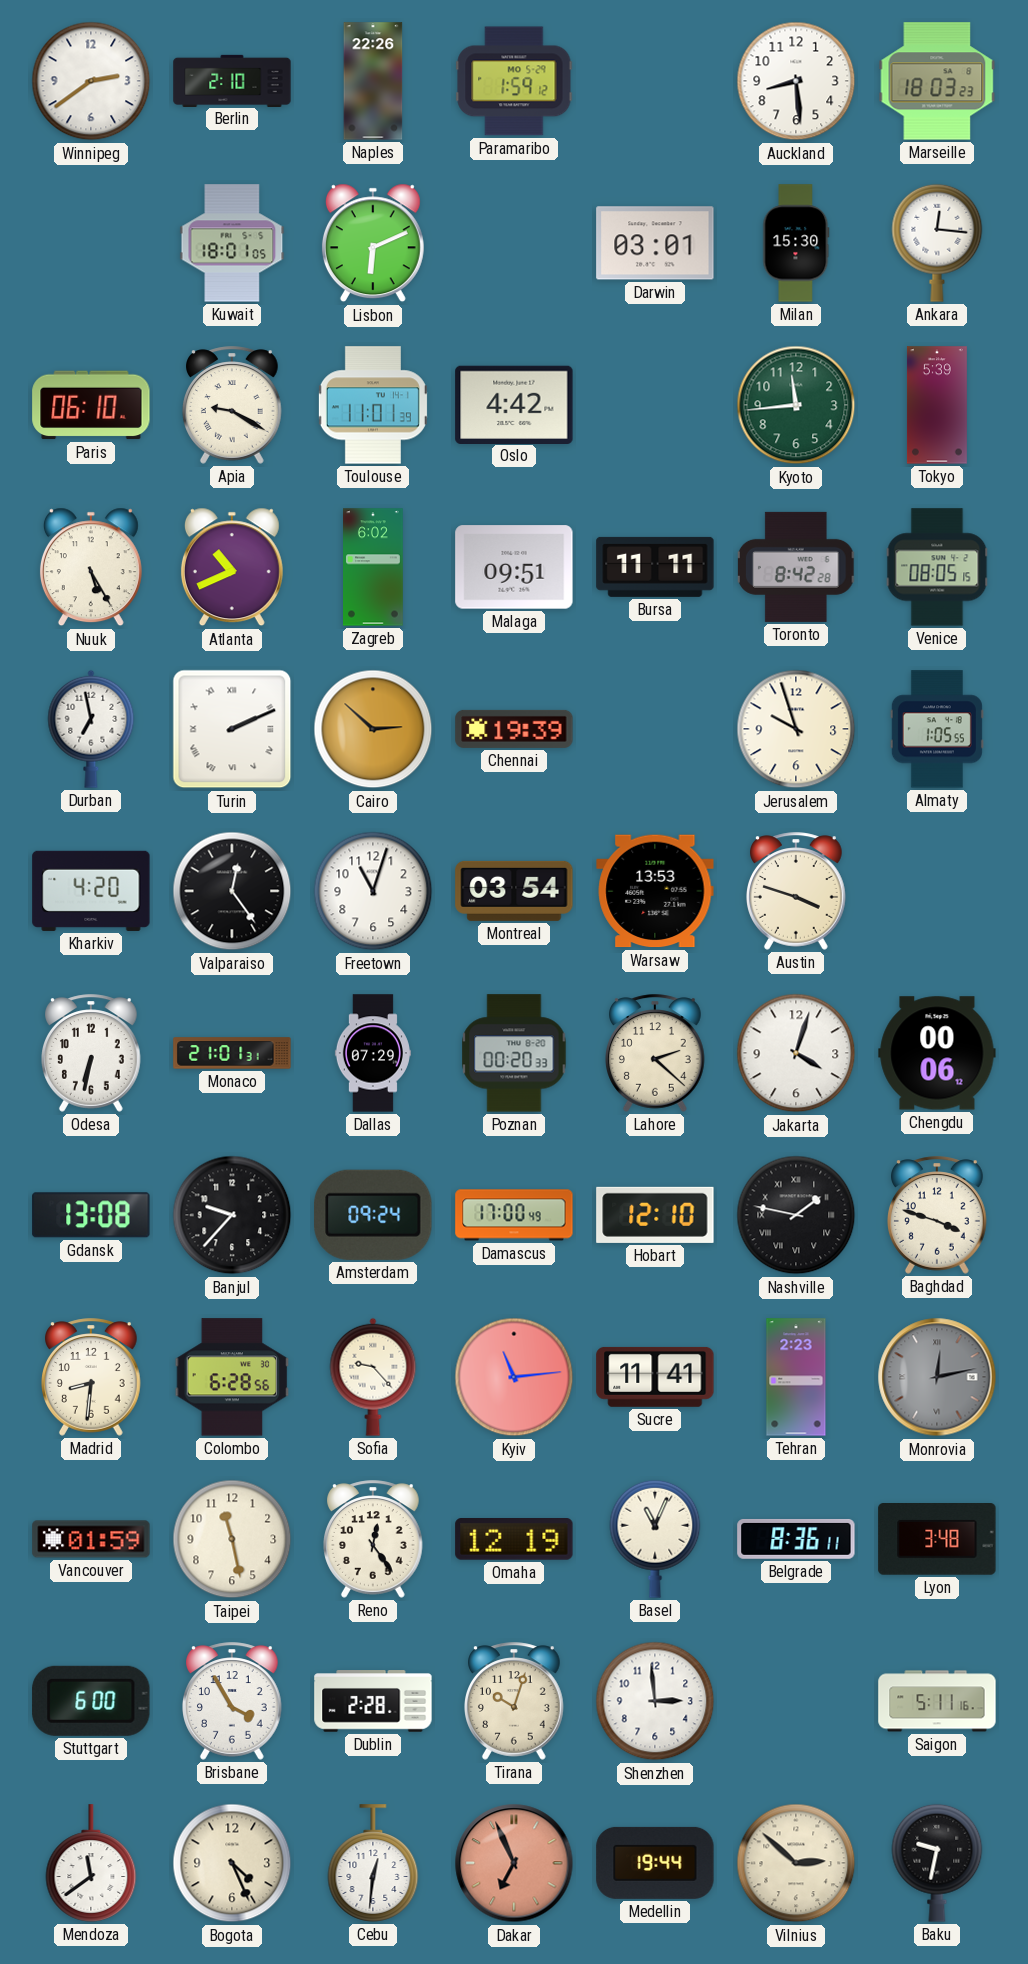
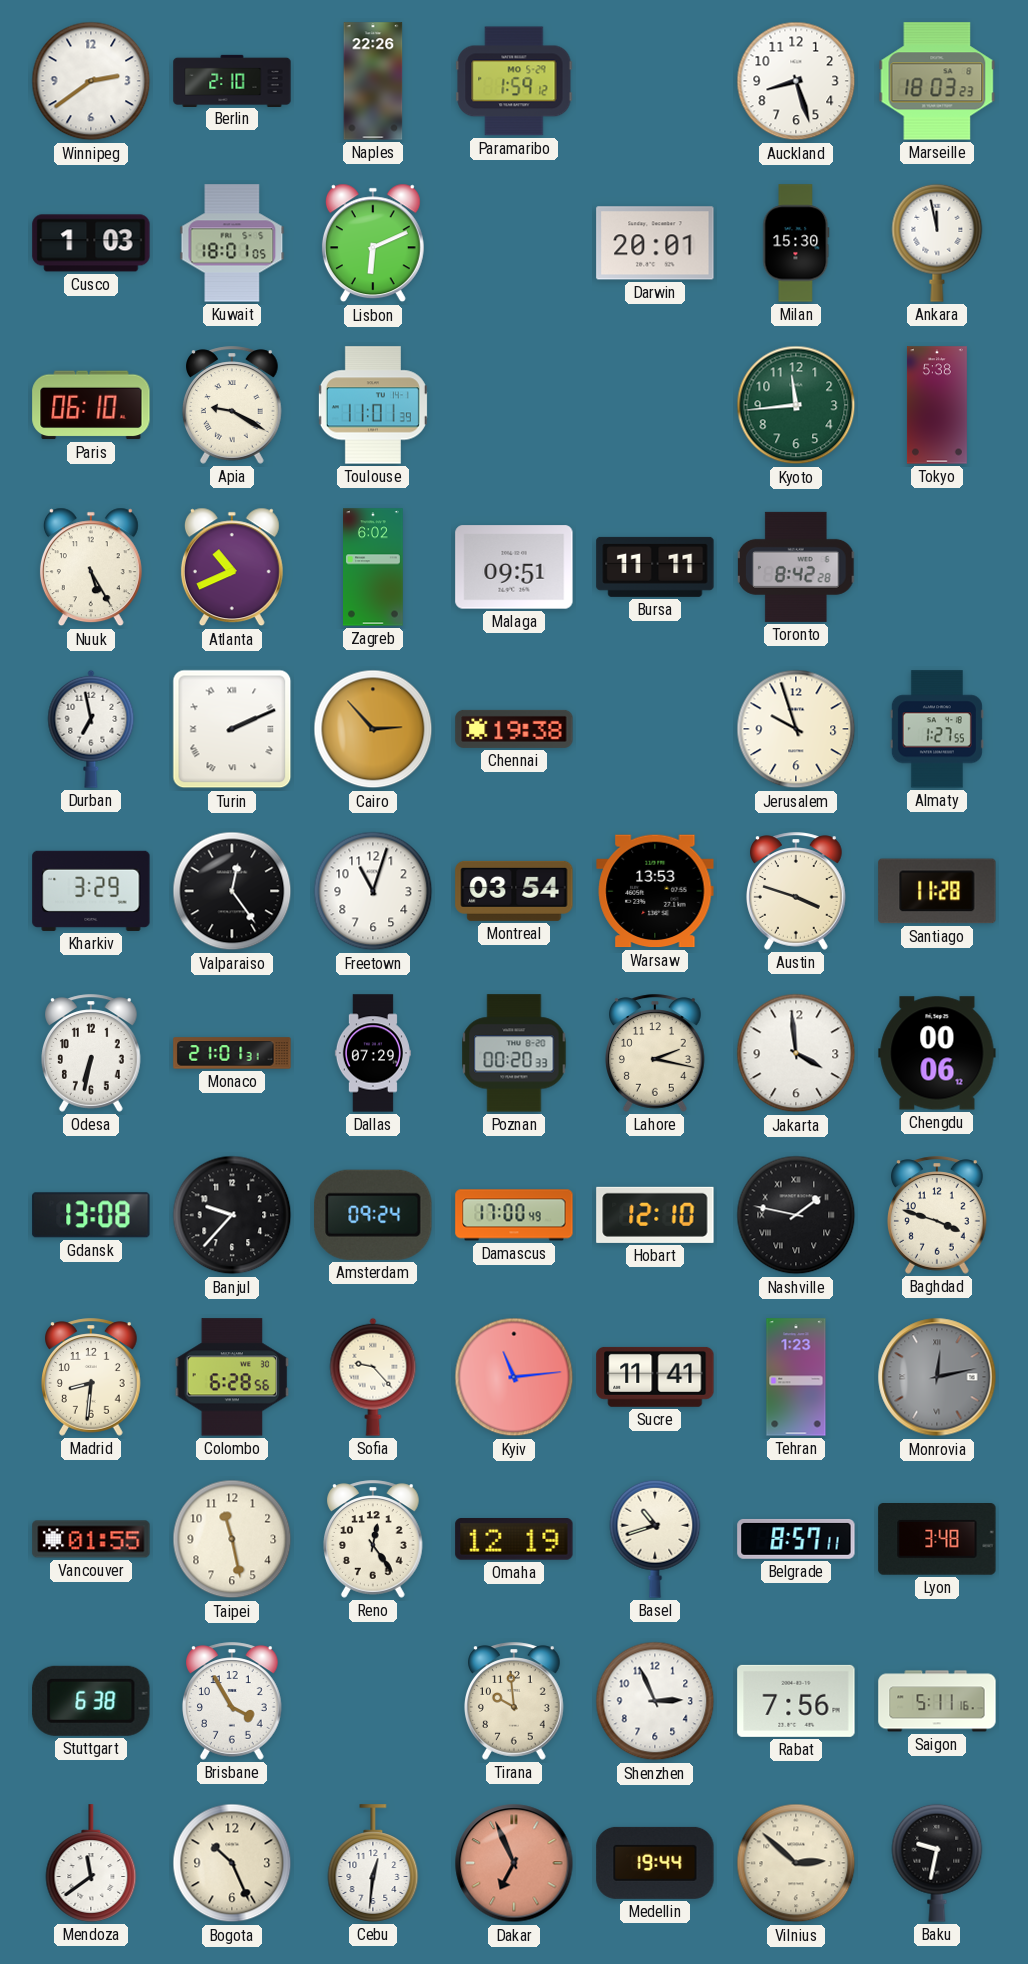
Auckland: 8:29 -> 8:27 (796, 81)
Cusco: none -> 1:03 (91, 243)
Darwin: 03:01 -> 20:01 (655, 243)
Ankara: 12:16 -> 11:58 (937, 243)
Oslo: 4:42 -> none (514, 404)
Tokyo: 5:39 -> 5:38 (937, 405)
Venice: 08:05 -> none (937, 567)
Cairo: 2:52 -> 2:53 (373, 729)
Chennai: 19:39 -> 19:38 (514, 729)
Almaty: 1:05 -> 1:27 (937, 729)
Kharkiv: 4:20 -> 3:29 (91, 891)
Santiago: none -> 11:28 (937, 891)
Lahore: 2:22 -> 2:17 (656, 1053)
Jakarta: 4:03 -> 3:59 (796, 1053)
Tehran: 2:23 -> 1:23 (796, 1377)
Vancouver: 01:59 -> 01:55 (91, 1539)
Basel: 11:04 -> 10:42 (655, 1539)
Belgrade: 8:36 -> 8:57 (796, 1539)
Stuttgart: 6:00 -> 6:38 (91, 1701)
Dublin: 2:28 -> none (373, 1701)
Tirana: 10:03 -> 9:59 (515, 1701)
Shenzhen: 2:59 -> 2:56 (655, 1701)
Rabat: none -> 7:56 (796, 1701)
Bogota: 4:26 -> 10:26 (232, 1863)
